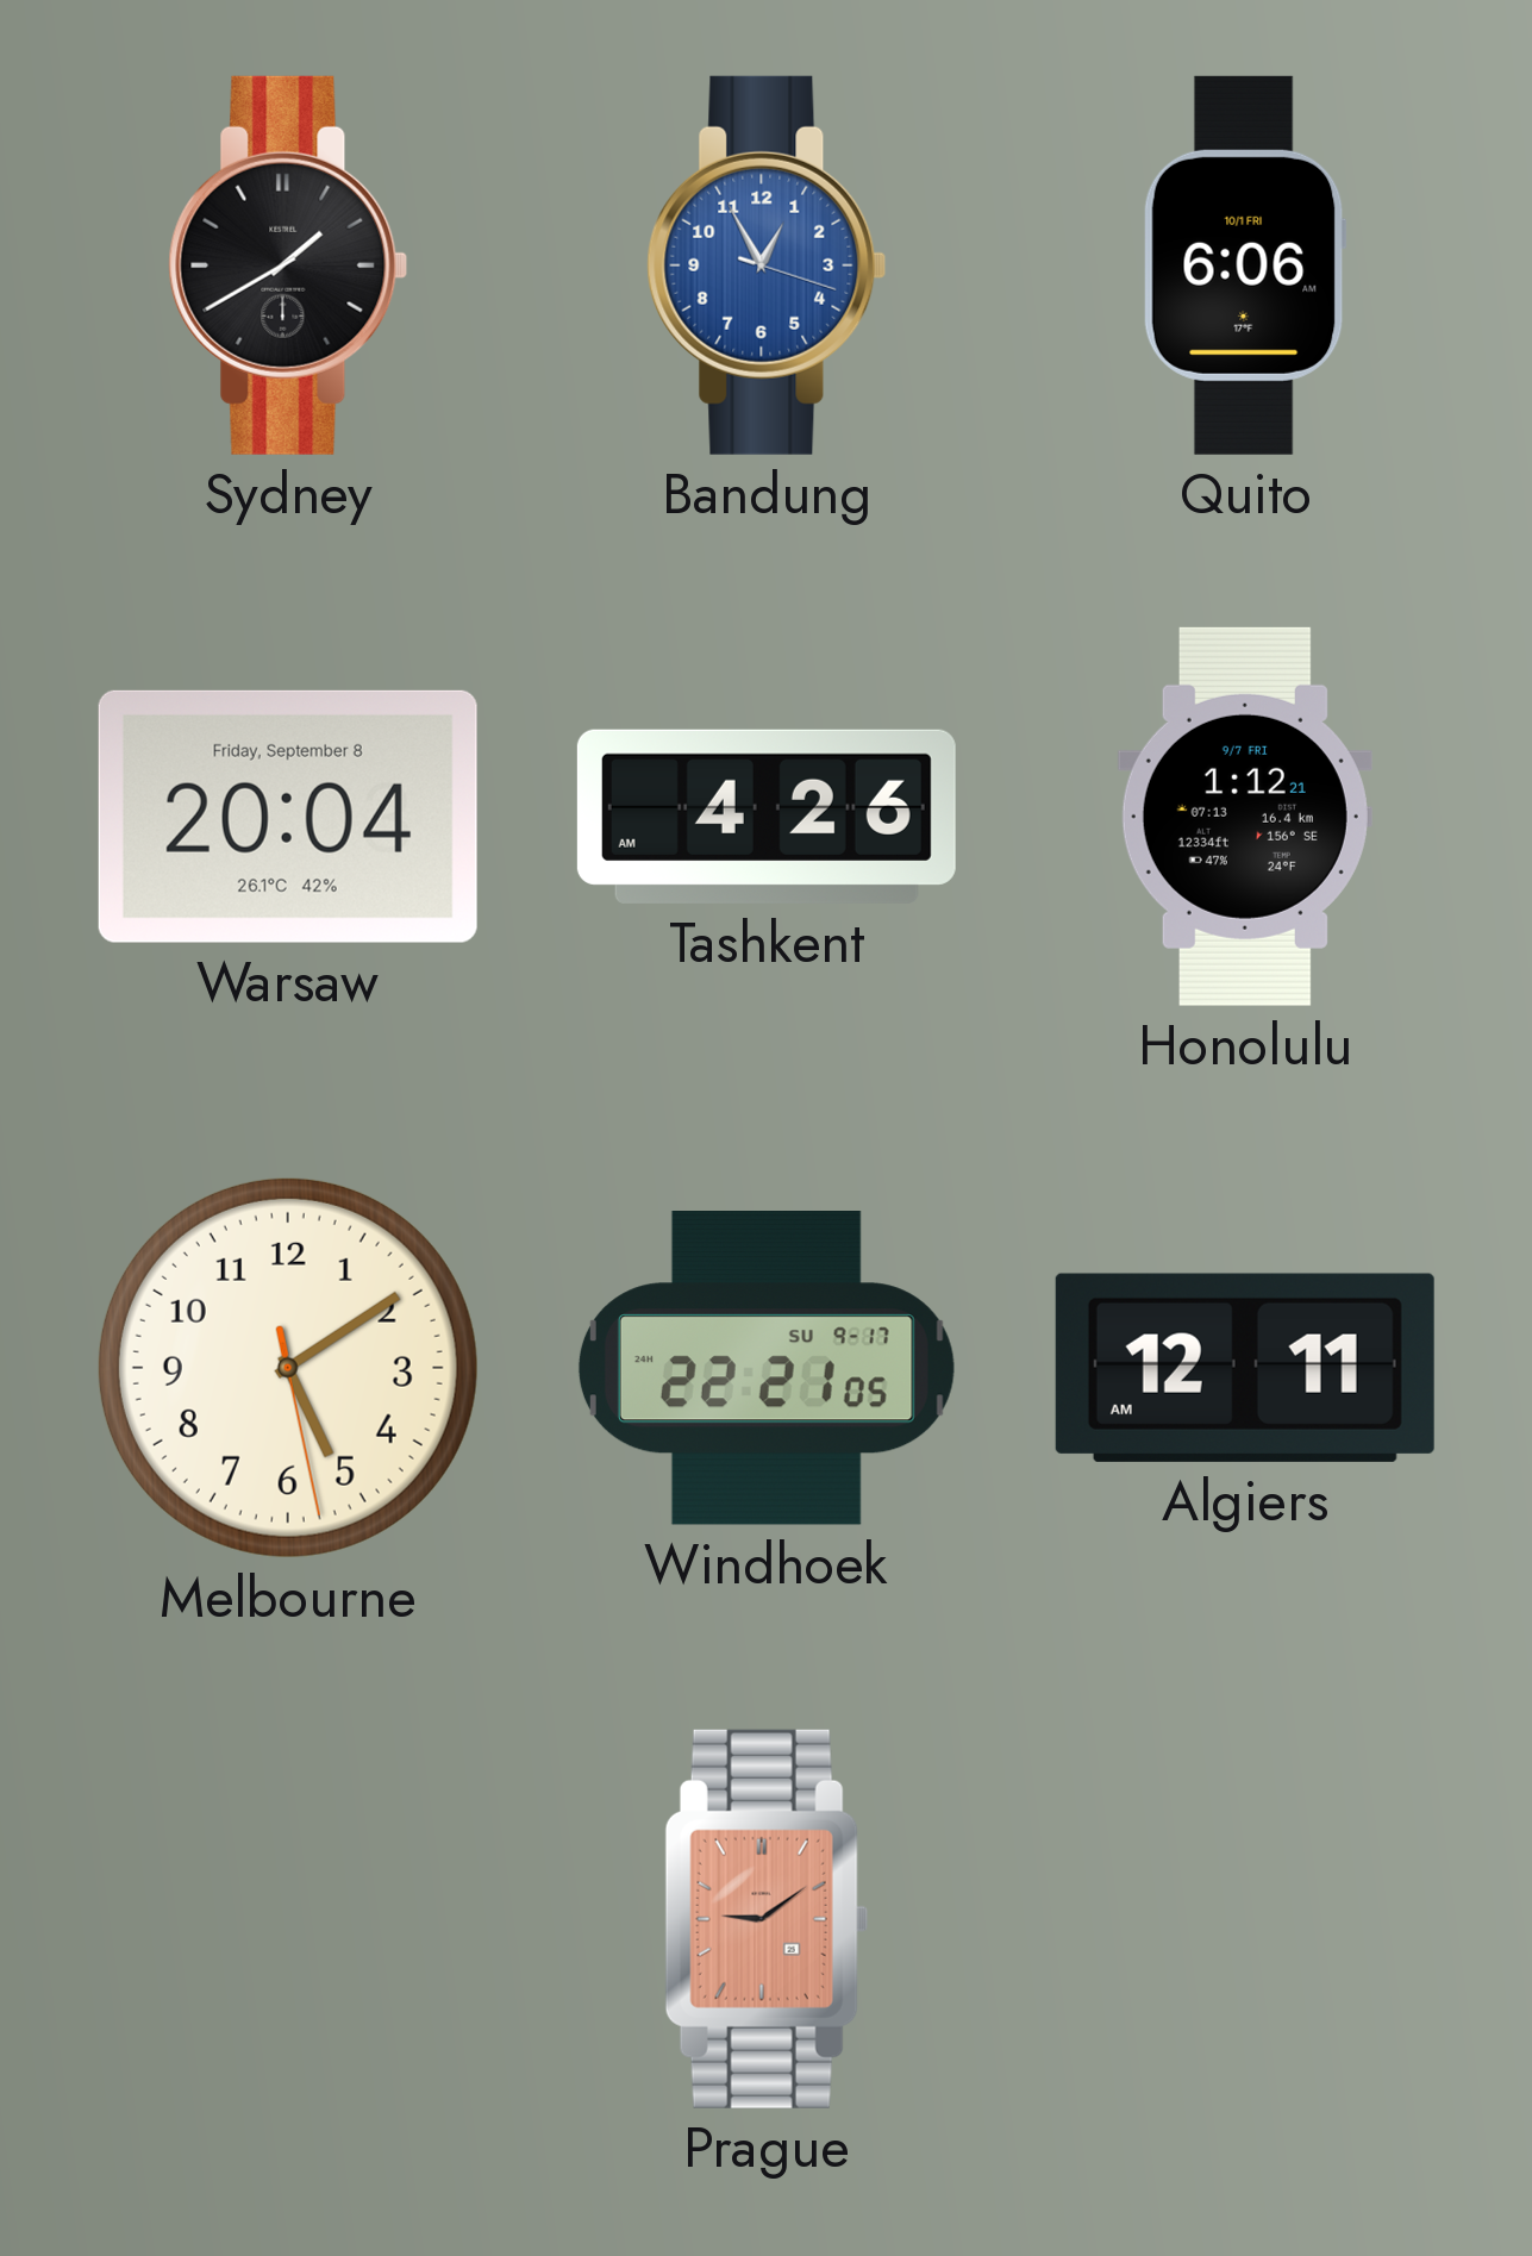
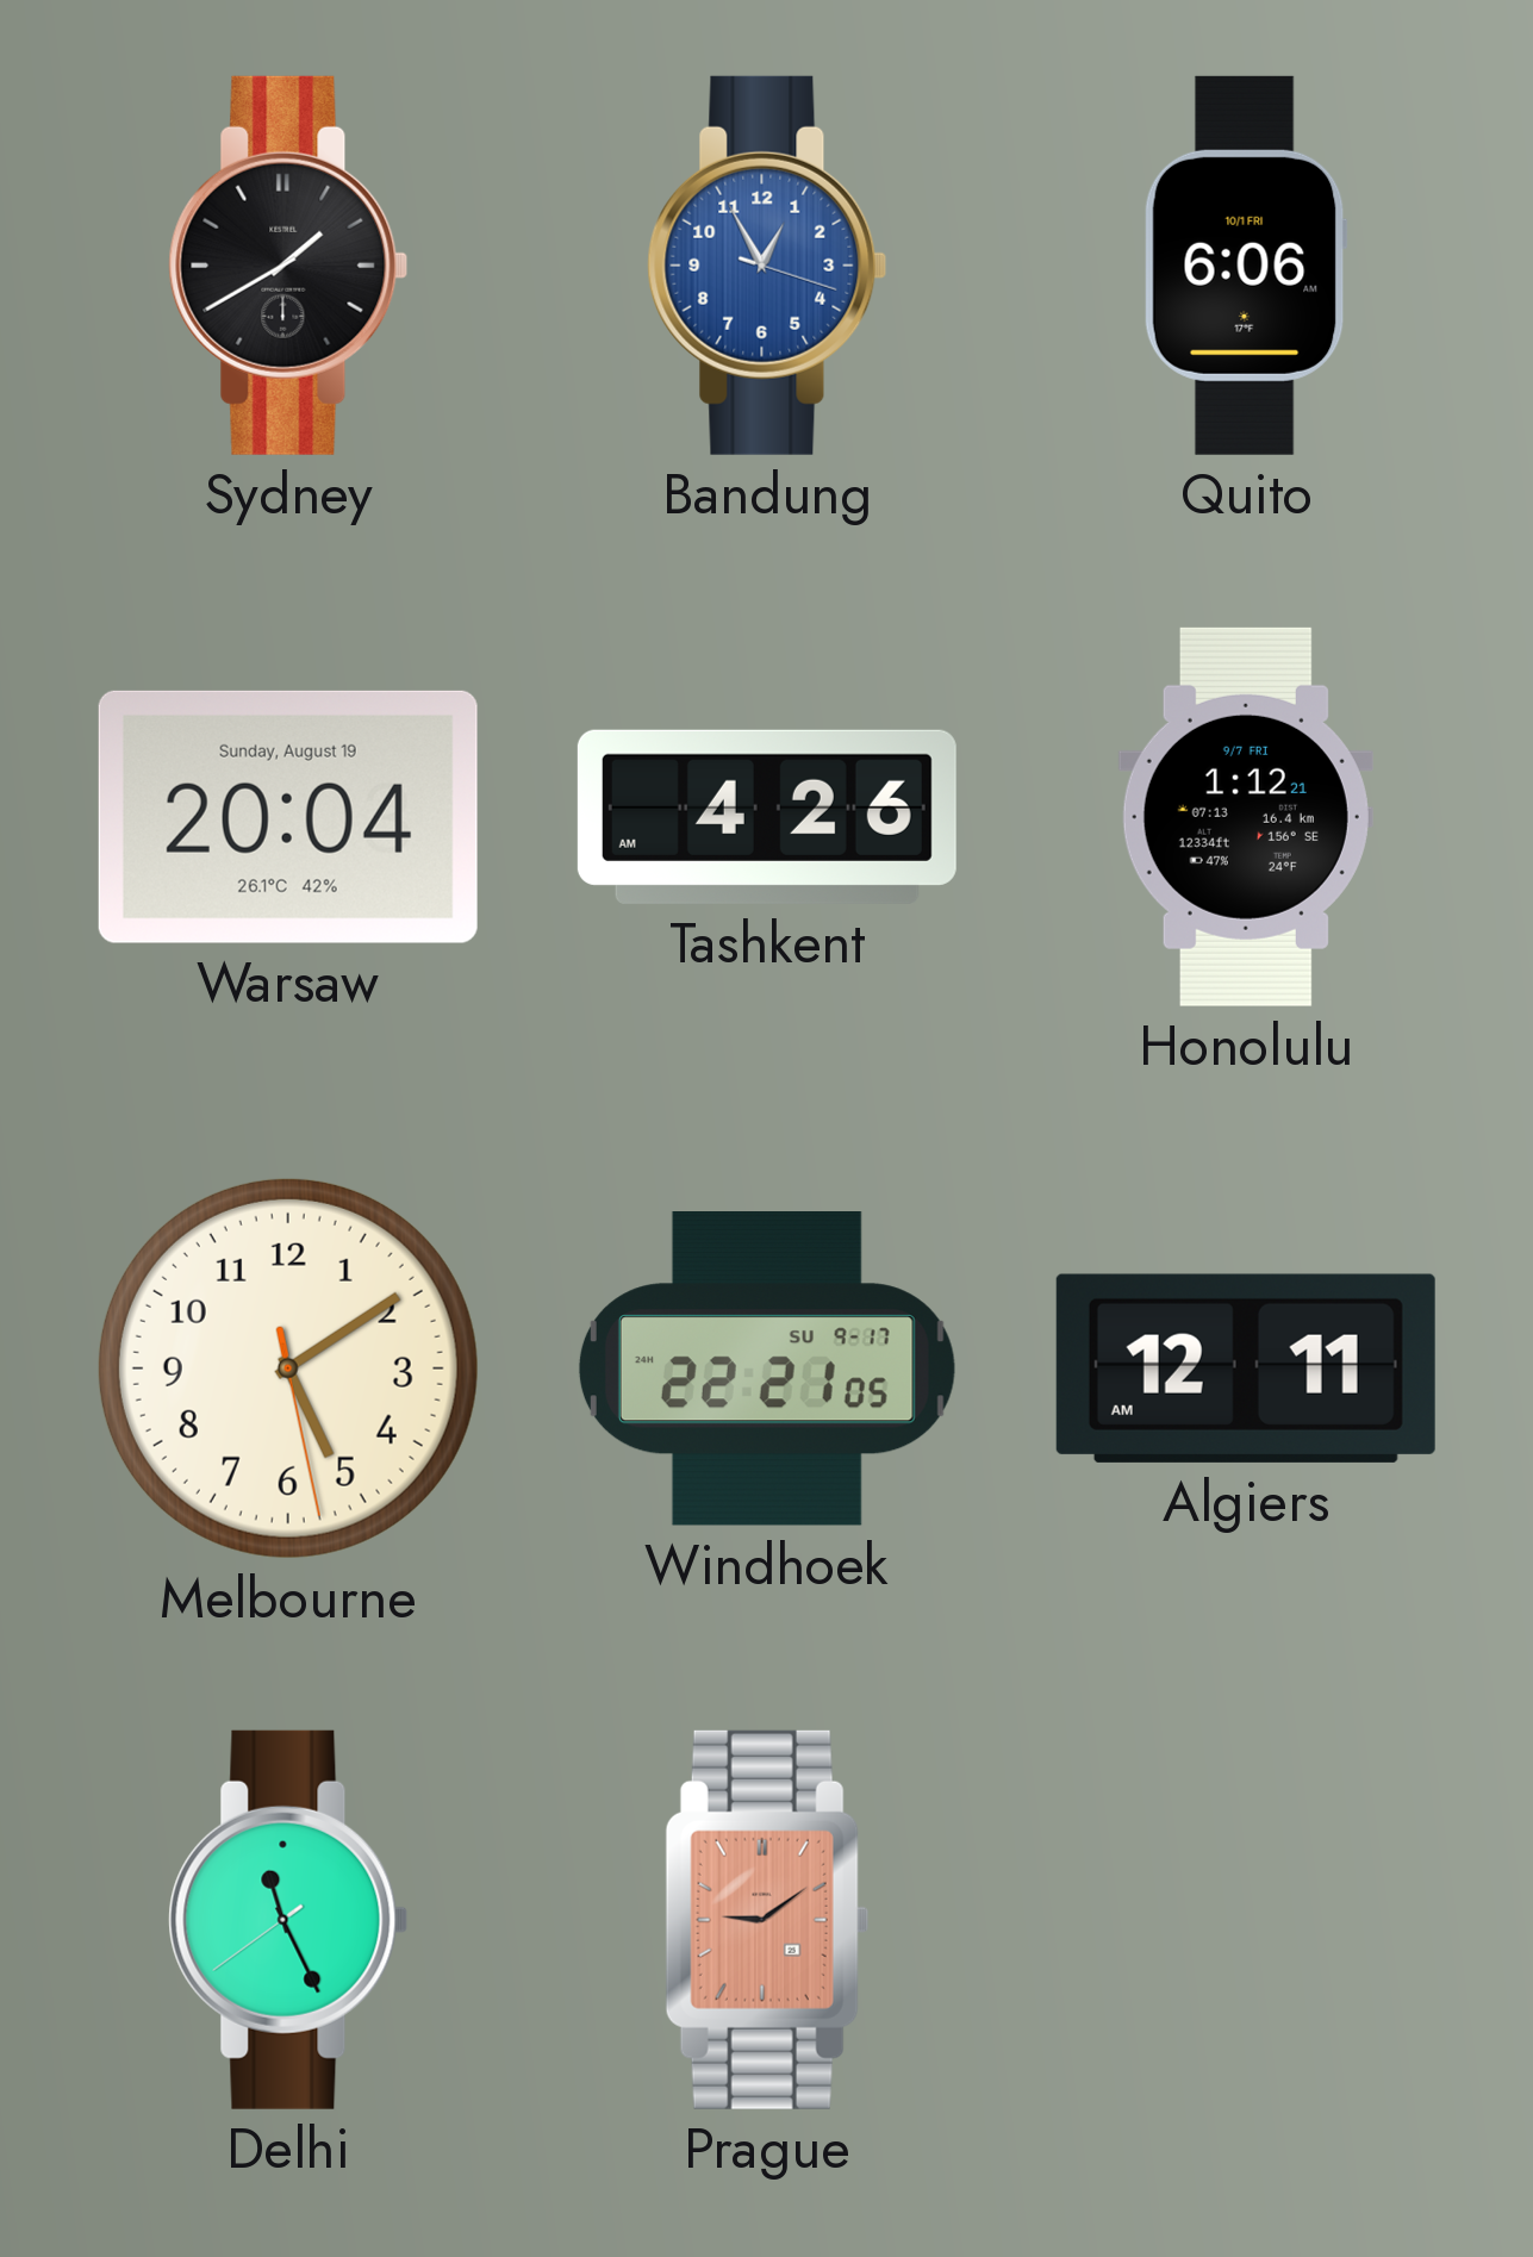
Warsaw date: Friday, September 8 -> Sunday, August 19 (288, 817)
Delhi: none -> 11:25 (288, 1920)
